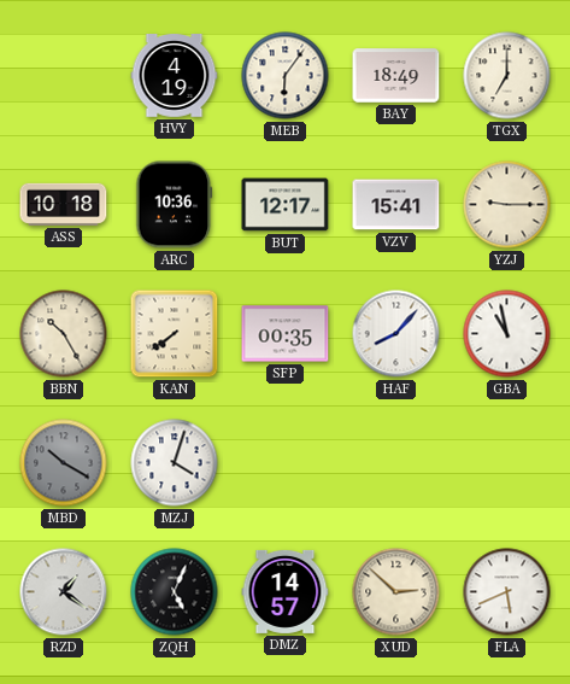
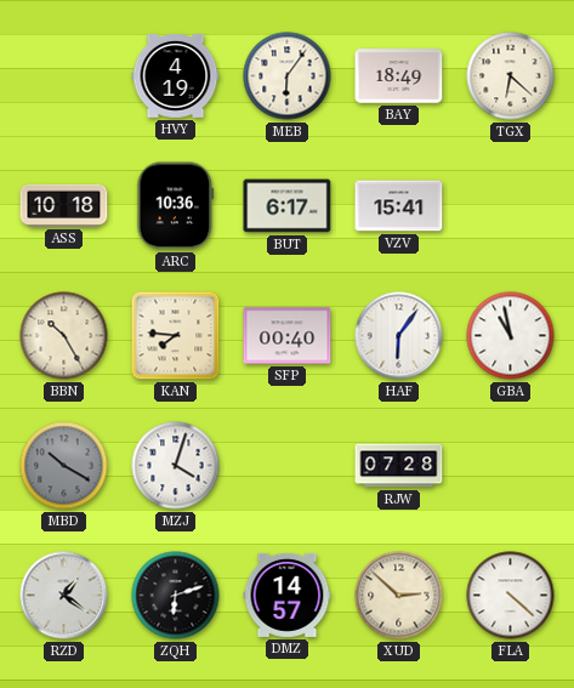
TGX: 7:00 -> 6:22 (511, 76)
BUT: 12:17 -> 6:17 (288, 206)
YZJ: 9:15 -> none (507, 205)
KAN: 7:39 -> 7:46 (176, 336)
SFP: 00:35 -> 00:40 (288, 336)
HAF: 8:07 -> 6:06 (399, 336)
RJW: none -> 07:28 (399, 466)
ZQH: 5:04 -> 6:12 (176, 596)
FLA: 5:41 -> 4:22 (511, 596)
